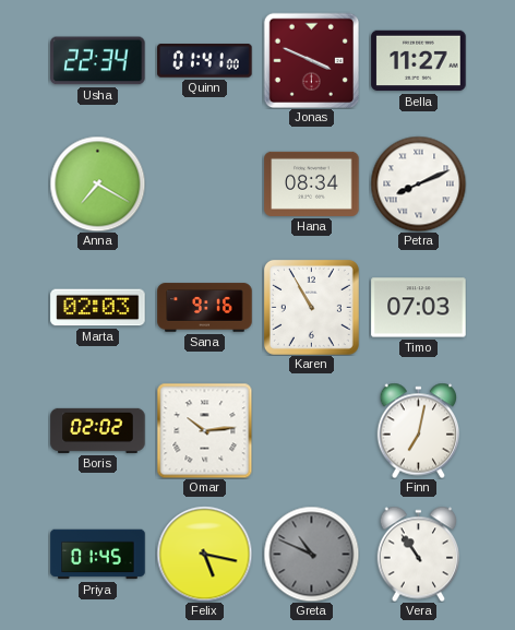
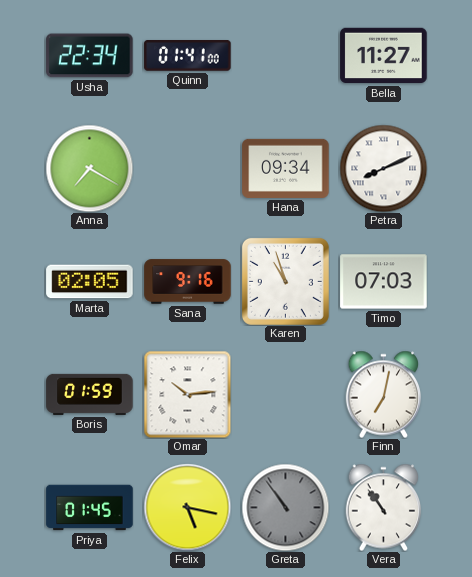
Jonas: 3:49 -> none (311, 60)
Hana: 08:34 -> 09:34 (286, 168)
Marta: 02:03 -> 02:05 (90, 282)
Karen: 10:55 -> 10:57 (285, 281)
Boris: 02:02 -> 01:59 (90, 394)
Greta: 10:49 -> 10:54 (285, 507)
